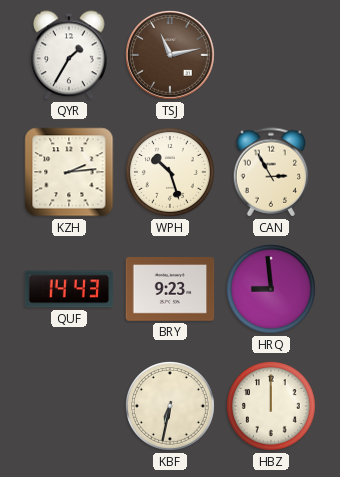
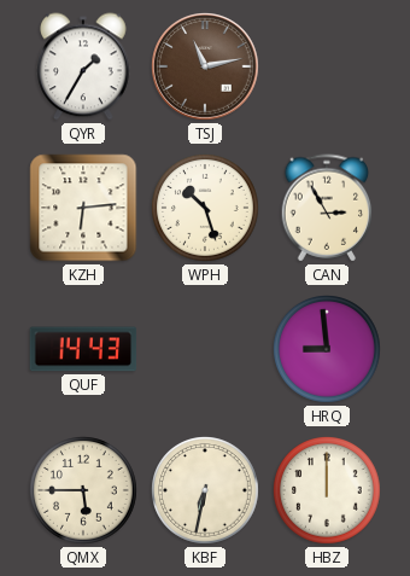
KZH: 2:14 -> 6:14 (83, 208)
BRY: 9:23 -> none (170, 289)
QMX: none -> 5:45 (84, 491)
